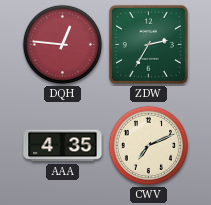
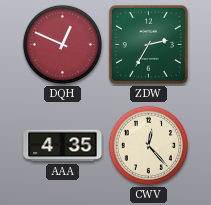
DQH: 12:46 -> 12:49 (63, 45)
CWV: 7:11 -> 12:23 (149, 146)
